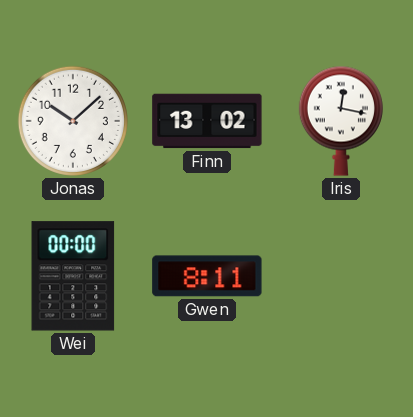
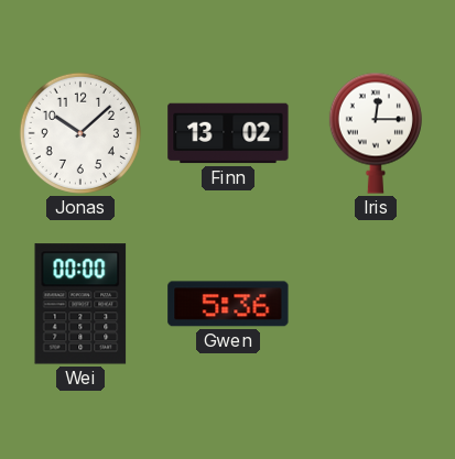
Iris: 12:17 -> 12:15 (376, 133)
Gwen: 8:11 -> 5:36 (228, 304)
